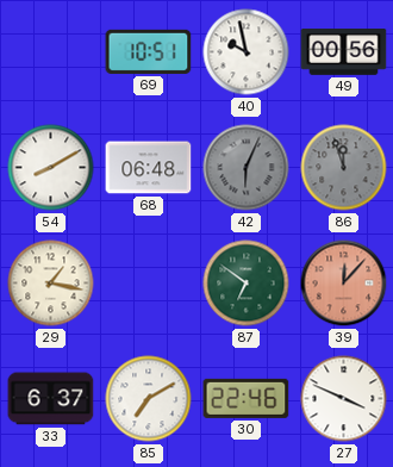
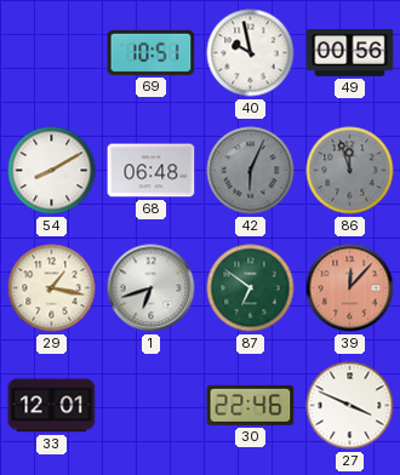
1: none -> 6:42 (152, 288)
33: 6:37 -> 12:01 (52, 406)
85: 7:10 -> none (149, 399)
